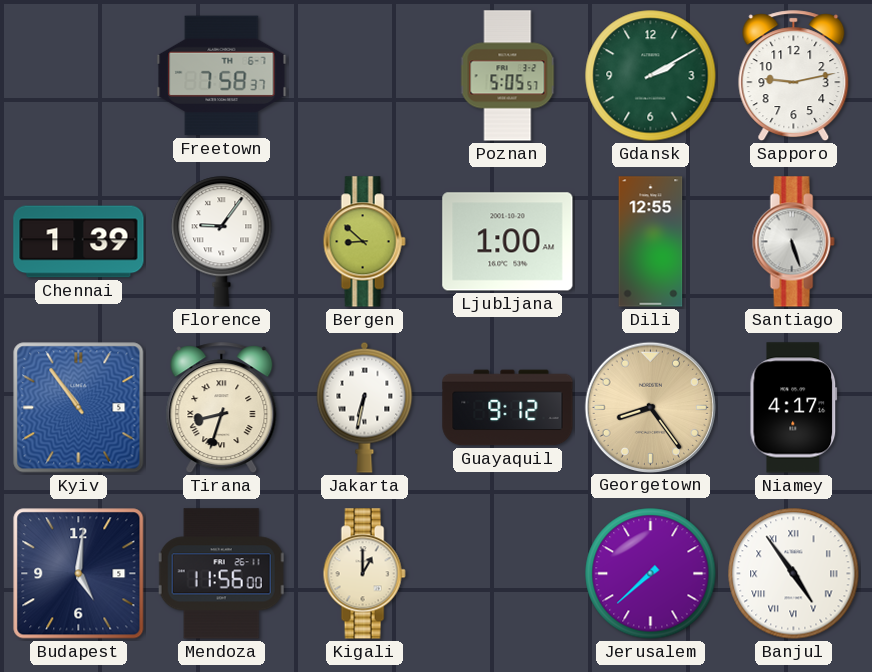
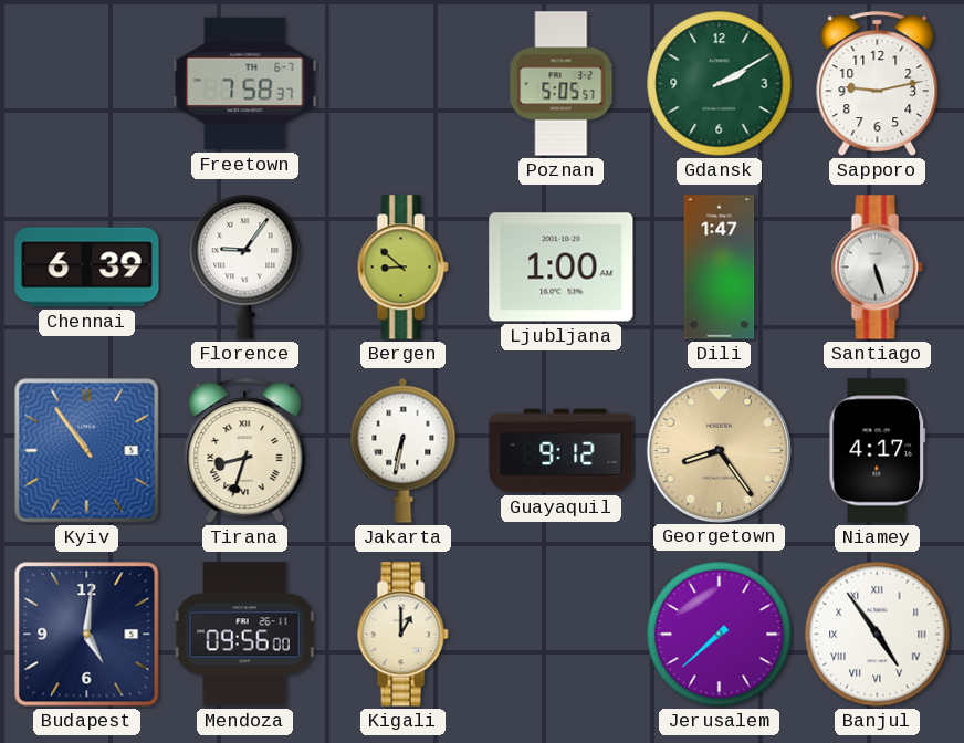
Chennai: 1:39 -> 6:39 (87, 268)
Dili: 12:55 -> 1:47 (720, 268)
Mendoza: 11:56 -> 09:56 (245, 635)
